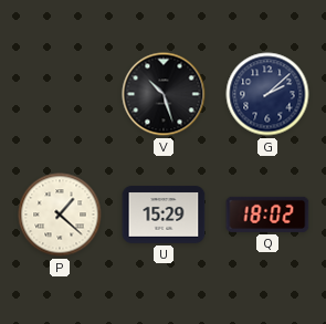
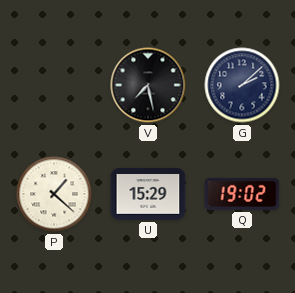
V: 10:27 -> 7:28 (148, 85)
Q: 18:02 -> 19:02 (242, 194)
